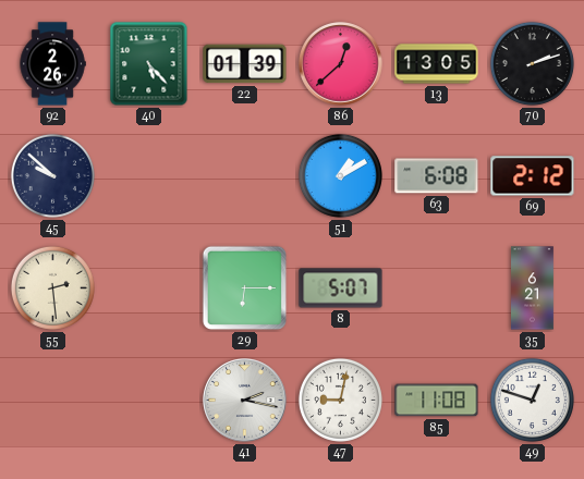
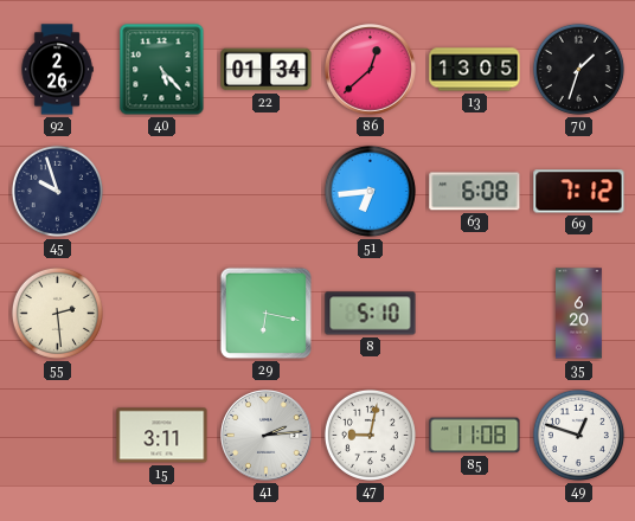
22: 01:39 -> 01:34 (267, 70)
70: 2:12 -> 1:33 (578, 69)
45: 9:52 -> 9:57 (57, 191)
51: 1:10 -> 6:44 (370, 191)
69: 2:12 -> 7:12 (579, 192)
29: 6:15 -> 6:17 (267, 314)
8: 5:07 -> 5:10 (371, 314)
35: 6:21 -> 6:20 (579, 314)
15: none -> 3:11 (162, 436)
41: 2:17 -> 2:14 (267, 436)
